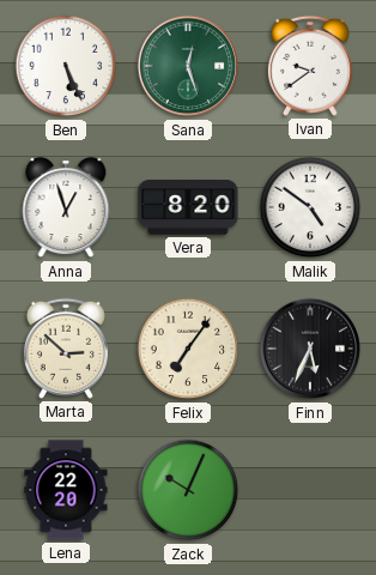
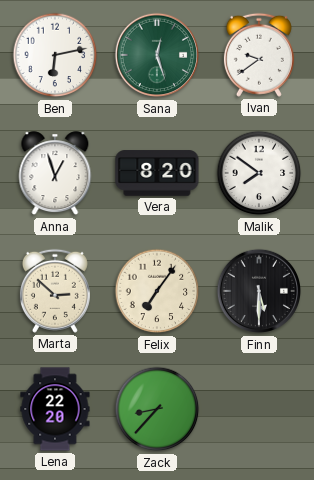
Ben: 5:26 -> 6:13 (55, 55)
Malik: 4:51 -> 7:51 (259, 173)
Finn: 5:34 -> 5:30 (259, 291)
Zack: 10:04 -> 8:37 (157, 409)
